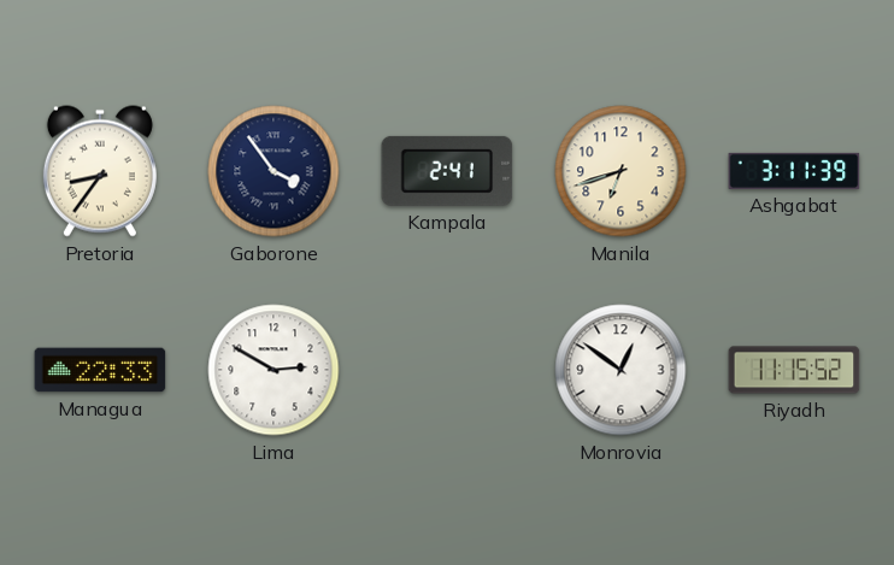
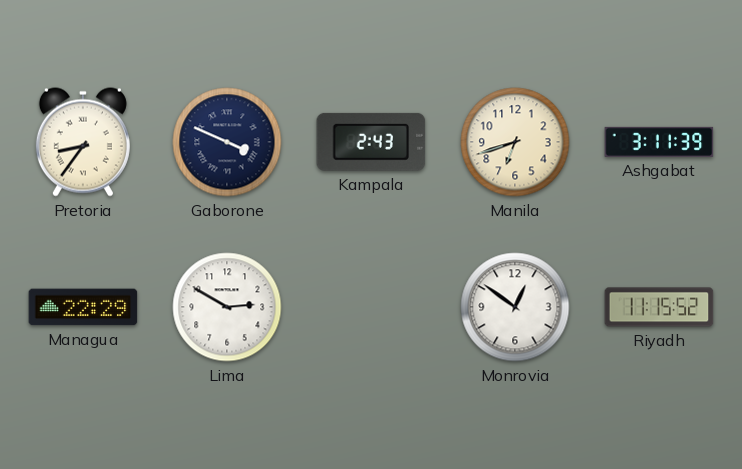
Gaborone: 3:54 -> 3:49 (227, 142)
Kampala: 2:41 -> 2:43 (371, 142)
Managua: 22:33 -> 22:29 (83, 307)
